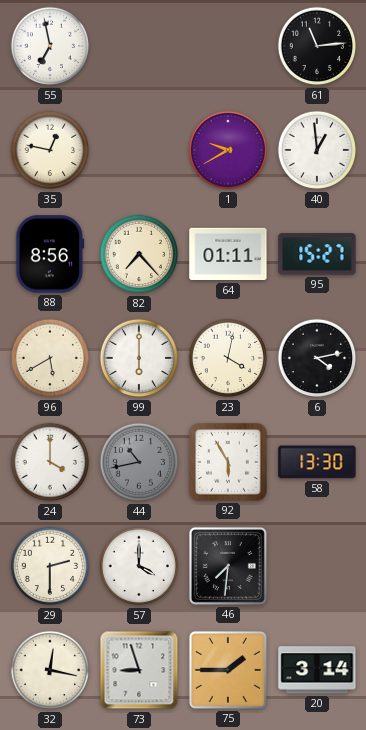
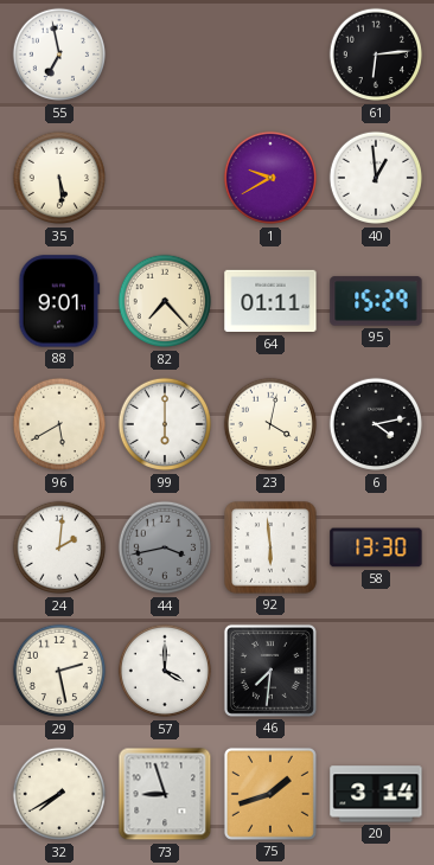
61: 11:14 -> 6:14 (376, 55)
35: 12:47 -> 5:29 (59, 178)
88: 8:56 -> 9:01 (59, 301)
95: 15:27 -> 15:29 (376, 301)
24: 4:00 -> 2:01 (59, 547)
44: 10:43 -> 3:43 (165, 547)
92: 5:55 -> 5:59 (270, 547)
29: 2:30 -> 2:28 (59, 671)
32: 12:17 -> 7:40 (59, 794)
75: 1:45 -> 1:42 (270, 794)
